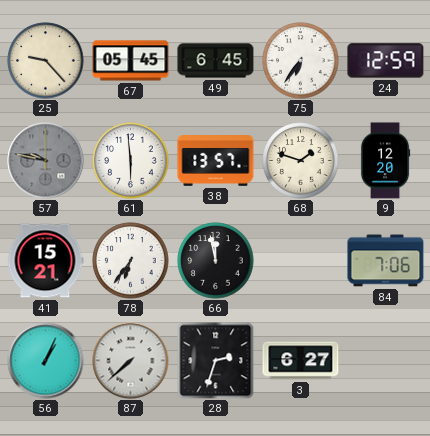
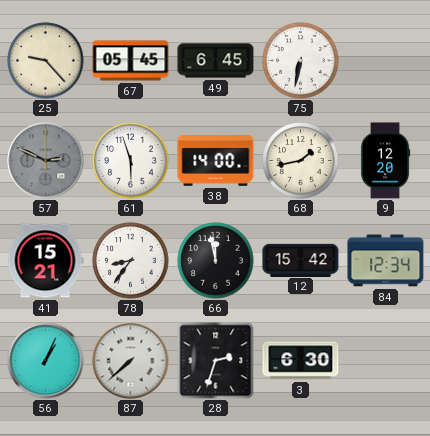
75: 6:36 -> 6:32 (301, 61)
24: 12:59 -> none (386, 61)
57: 9:47 -> 2:49 (46, 161)
61: 5:59 -> 5:57 (131, 161)
38: 13:57 -> 14:00 (216, 161)
68: 1:48 -> 1:43 (301, 161)
78: 6:36 -> 8:36 (131, 261)
12: none -> 15:42 (301, 260)
84: 7:06 -> 12:34 (386, 261)
3: 6:27 -> 6:30 (301, 361)
